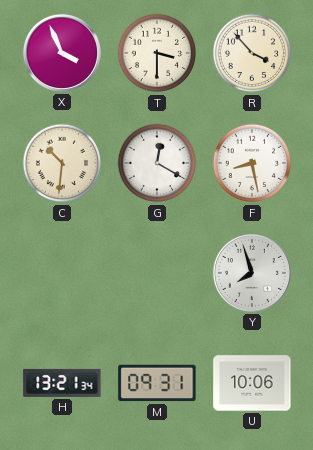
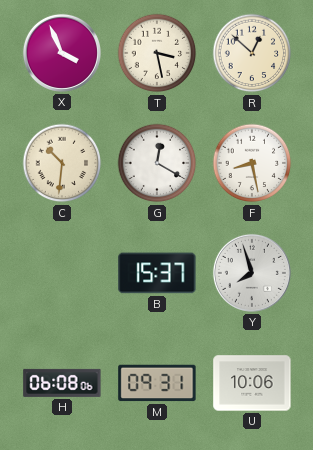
T: 3:30 -> 3:28 (157, 53)
R: 3:53 -> 12:52 (252, 53)
B: none -> 15:37 (157, 273)
H: 13:21 -> 06:08 (62, 383)
